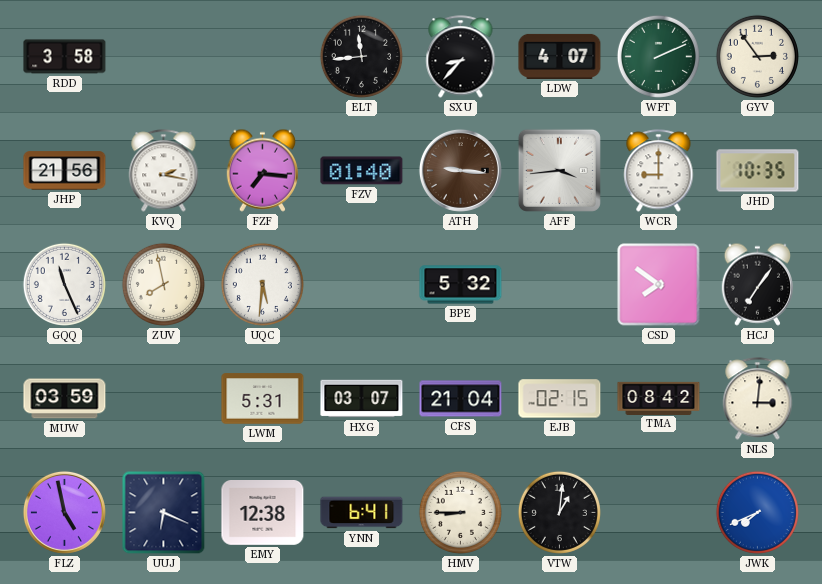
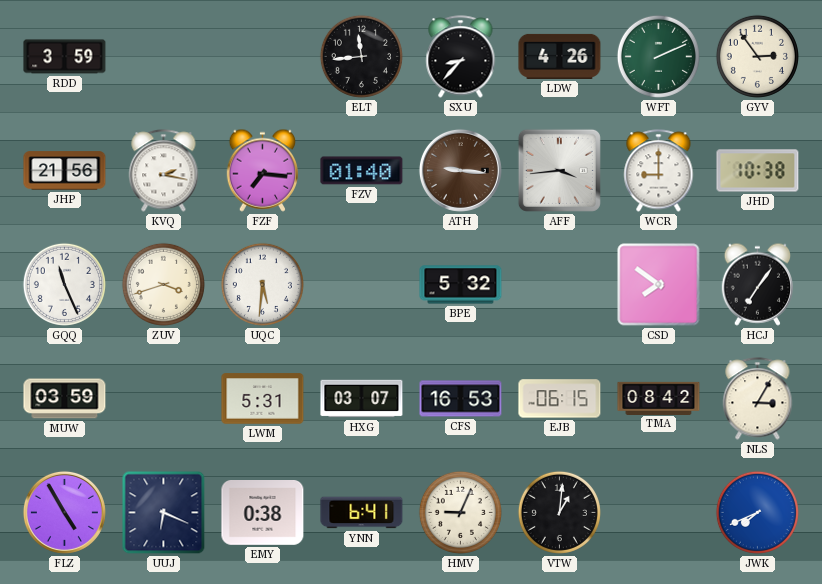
RDD: 3:58 -> 3:59 (65, 57)
LDW: 4:07 -> 4:26 (560, 56)
JHD: 10:35 -> 10:38 (758, 171)
ZUV: 7:58 -> 3:42 (163, 284)
CFS: 21:04 -> 16:53 (461, 399)
EJB: 02:15 -> 06:15 (560, 399)
NLS: 3:01 -> 3:05 (758, 399)
FLZ: 4:58 -> 4:55 (64, 512)
EMY: 12:38 -> 0:38 (263, 513)
HMV: 8:45 -> 9:04 (460, 512)
